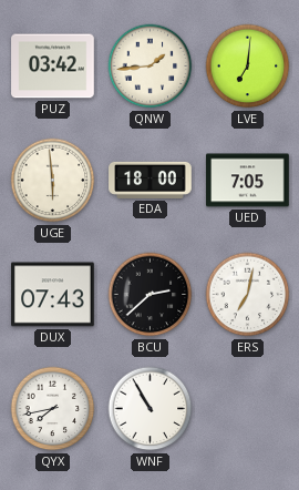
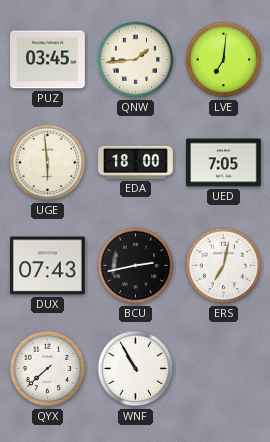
PUZ: 03:42 -> 03:45 (48, 60)
BCU: 2:38 -> 2:43 (136, 266)
QYX: 7:43 -> 7:38 (48, 369)
